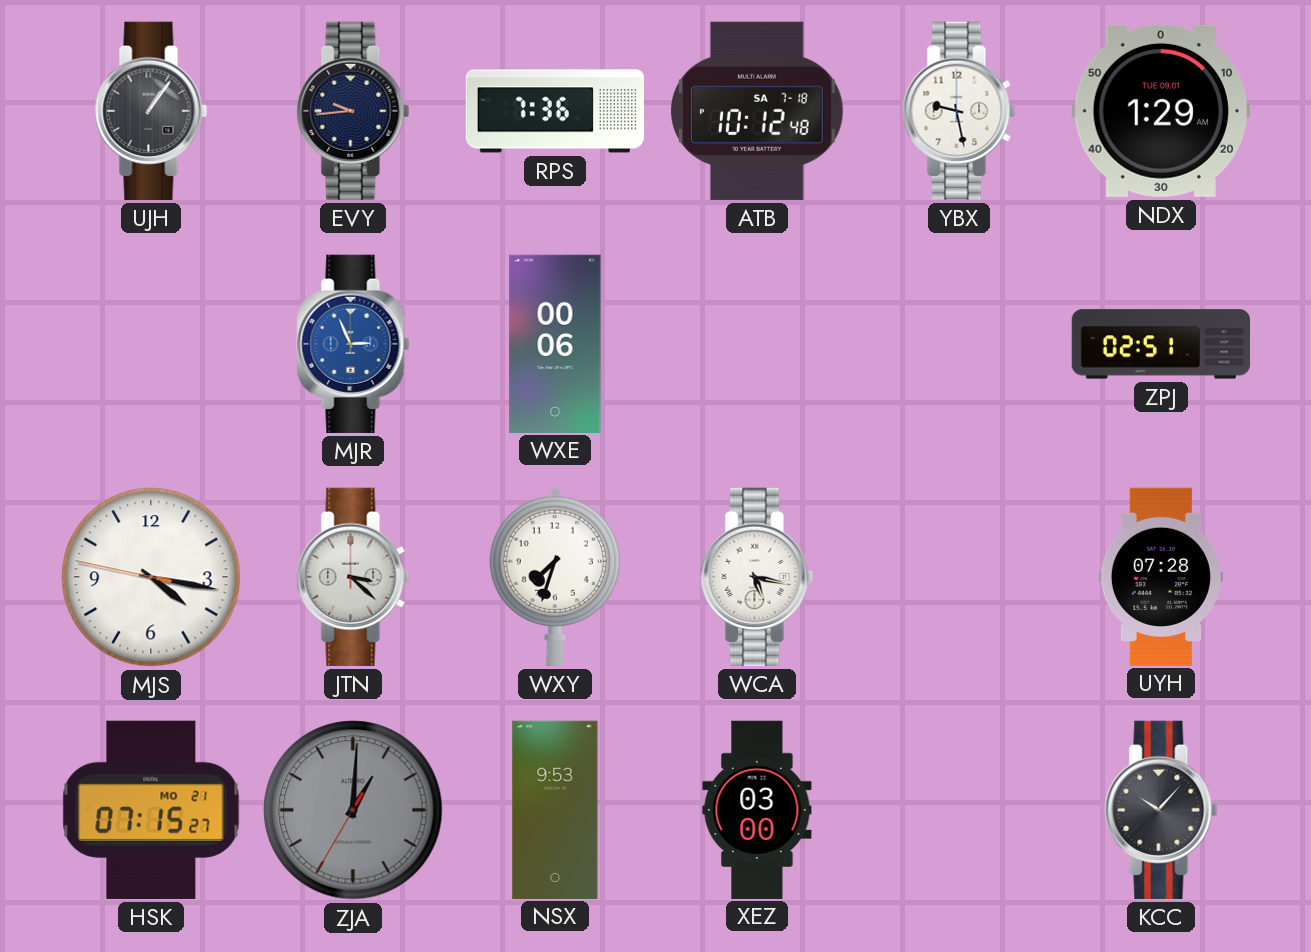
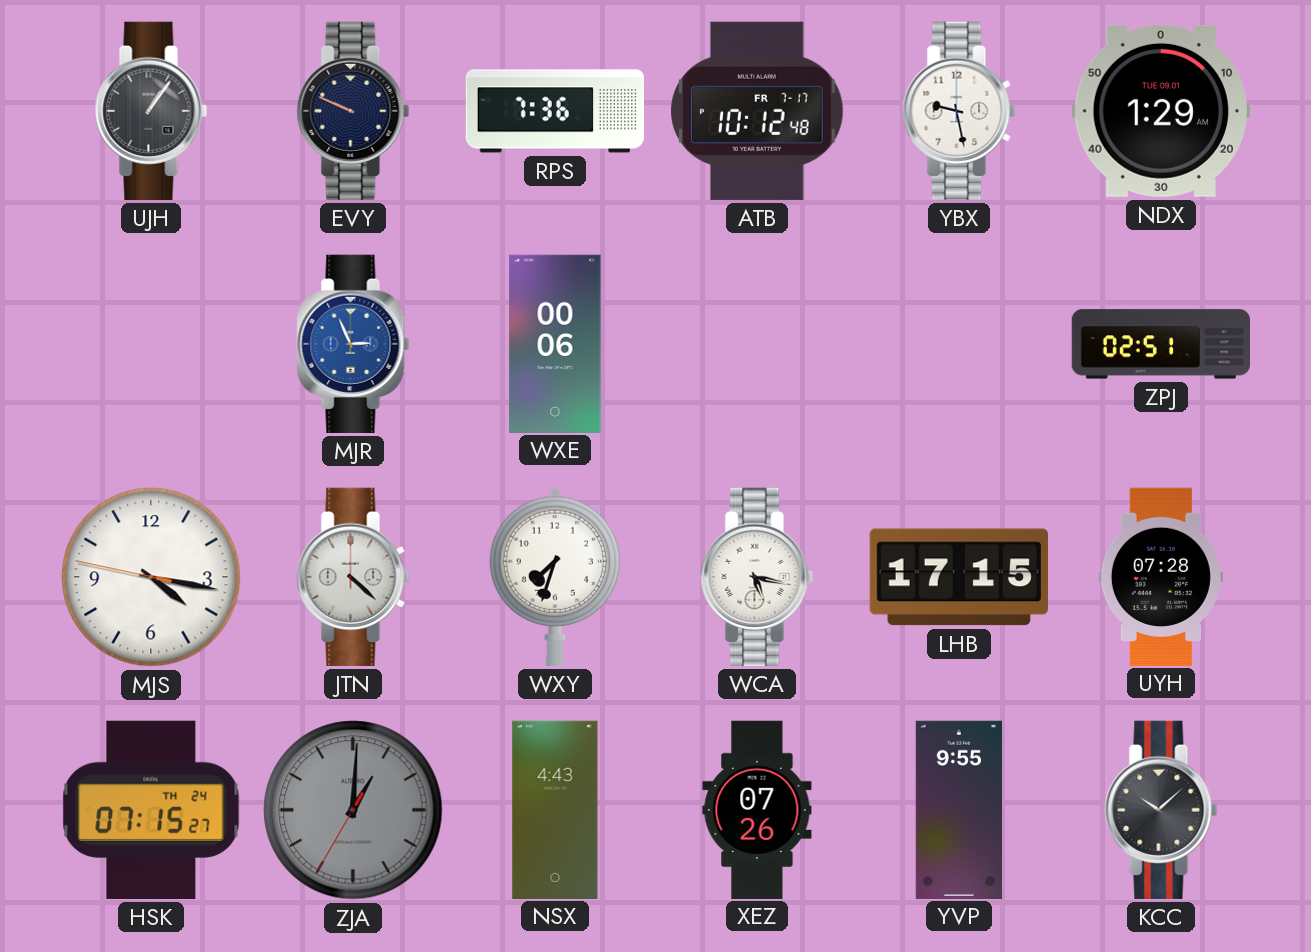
EVY: 9:44 -> 9:49 (353, 111)
ATB date: SA 7-18 -> FR 7-17 (757, 111)
JTN: 3:22 -> 4:22 (353, 577)
LHB: none -> 17:15 (959, 577)
HSK date: MO 21 -> TH 24 (151, 810)
NSX: 9:53 -> 4:43 (555, 809)
XEZ: 03:00 -> 07:26 (757, 809)
YVP: none -> 9:55 (958, 809)
KCC: 10:07 -> 10:08 (1161, 810)
